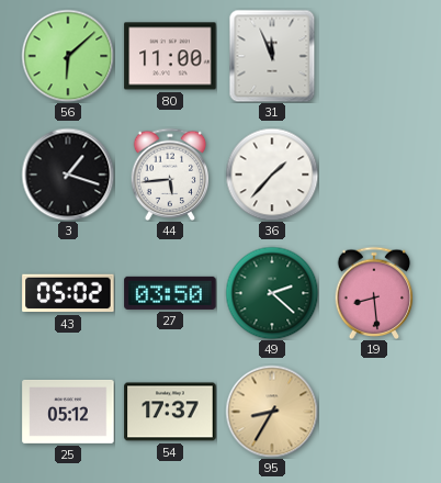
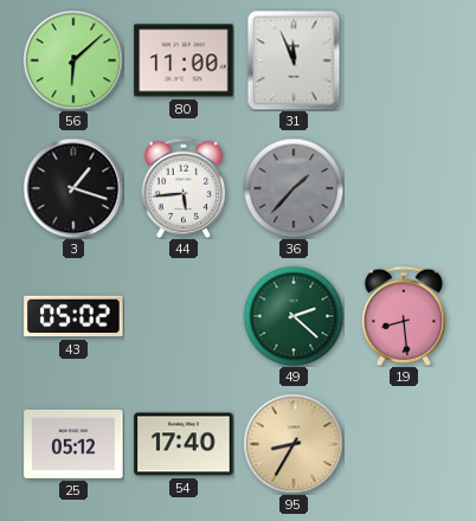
36 dial: white -> grey (294, 188)
27: 03:50 -> none (170, 293)
54: 17:37 -> 17:40 (184, 444)
